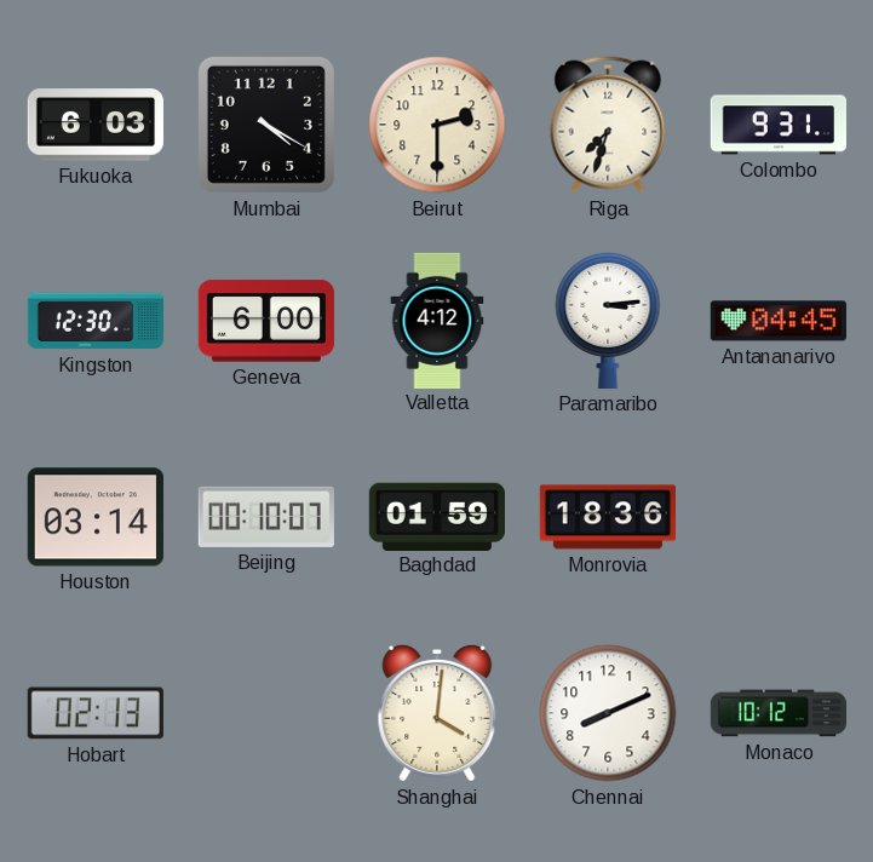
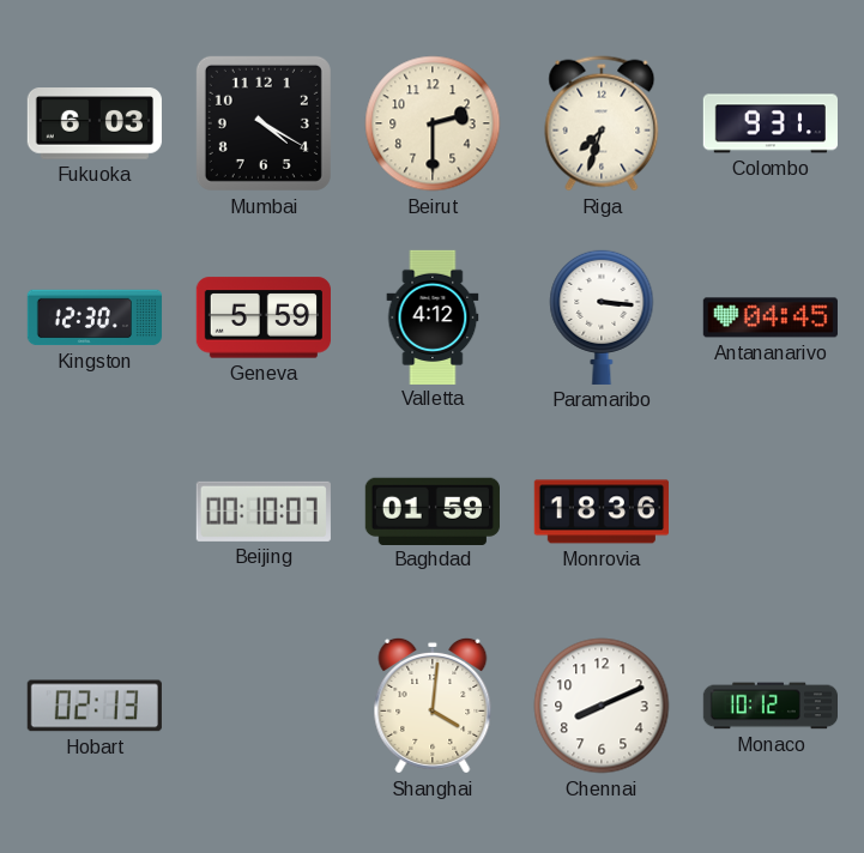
Geneva: 6:00 -> 5:59 (262, 317)
Paramaribo: 3:14 -> 3:16 (602, 316)
Houston: 03:14 -> none (96, 517)
